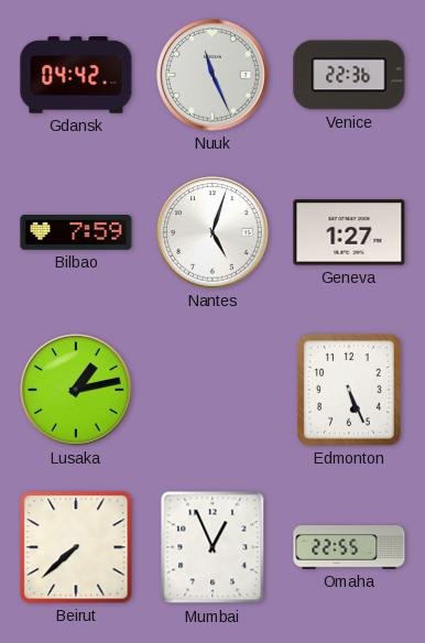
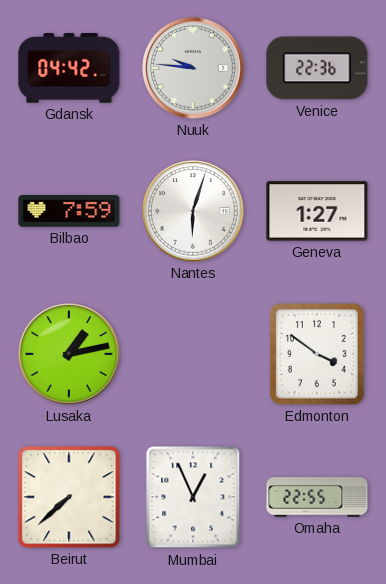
Nuuk: 11:26 -> 9:46 (193, 68)
Nantes: 5:03 -> 6:03 (193, 211)
Edmonton: 5:26 -> 3:51 (317, 354)
